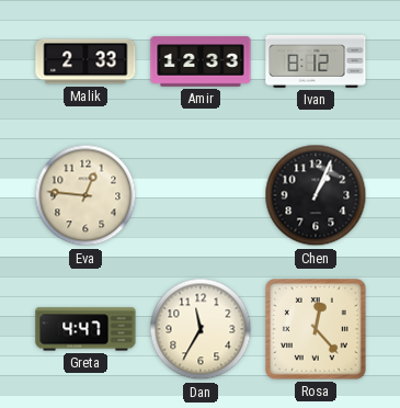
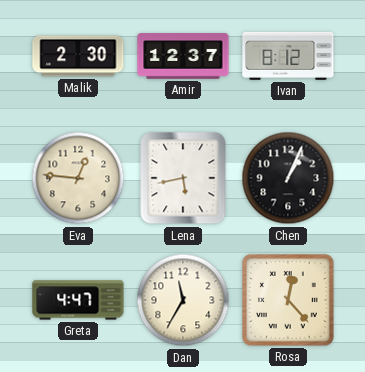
Malik: 2:33 -> 2:30 (78, 56)
Amir: 12:33 -> 12:37 (183, 56)
Lena: none -> 5:43 (183, 178)
